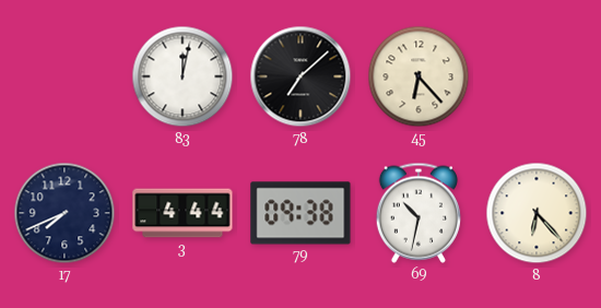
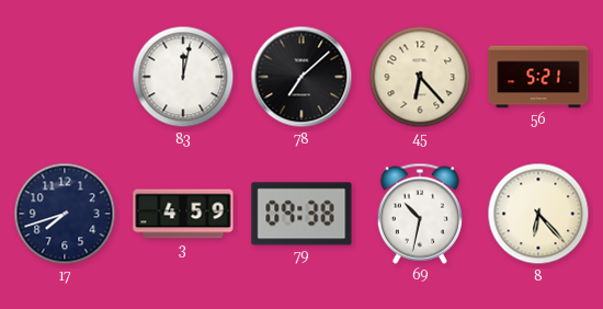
56: none -> 5:21 (538, 77)
17: 7:41 -> 7:42 (65, 214)
3: 4:44 -> 4:59 (183, 214)
